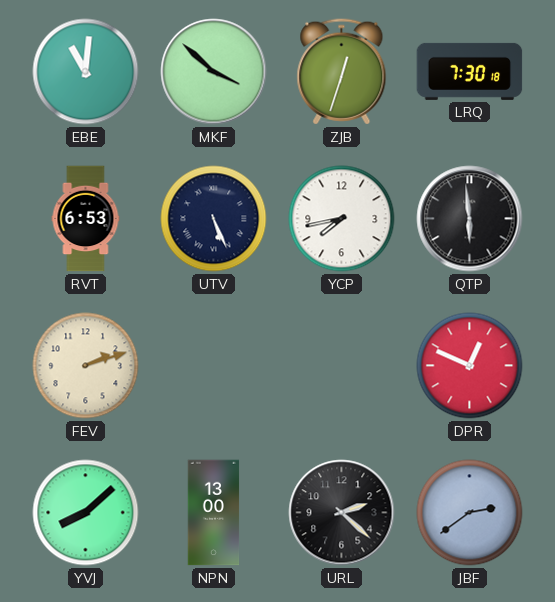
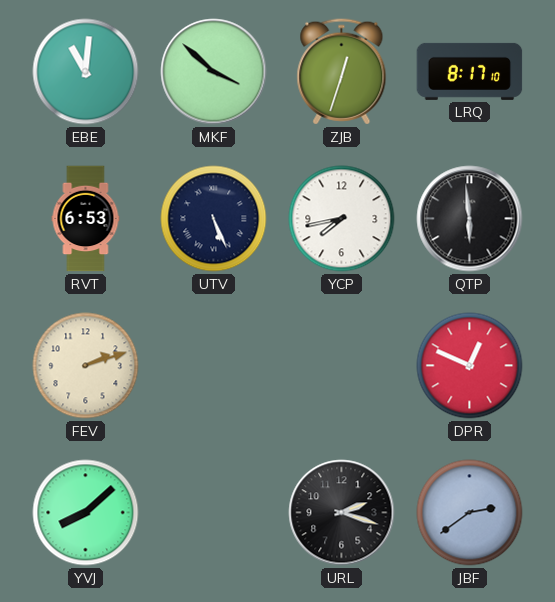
LRQ: 7:30 -> 8:17 (470, 71)
NPN: 13:00 -> none (214, 513)
URL: 2:22 -> 2:18 (342, 513)
